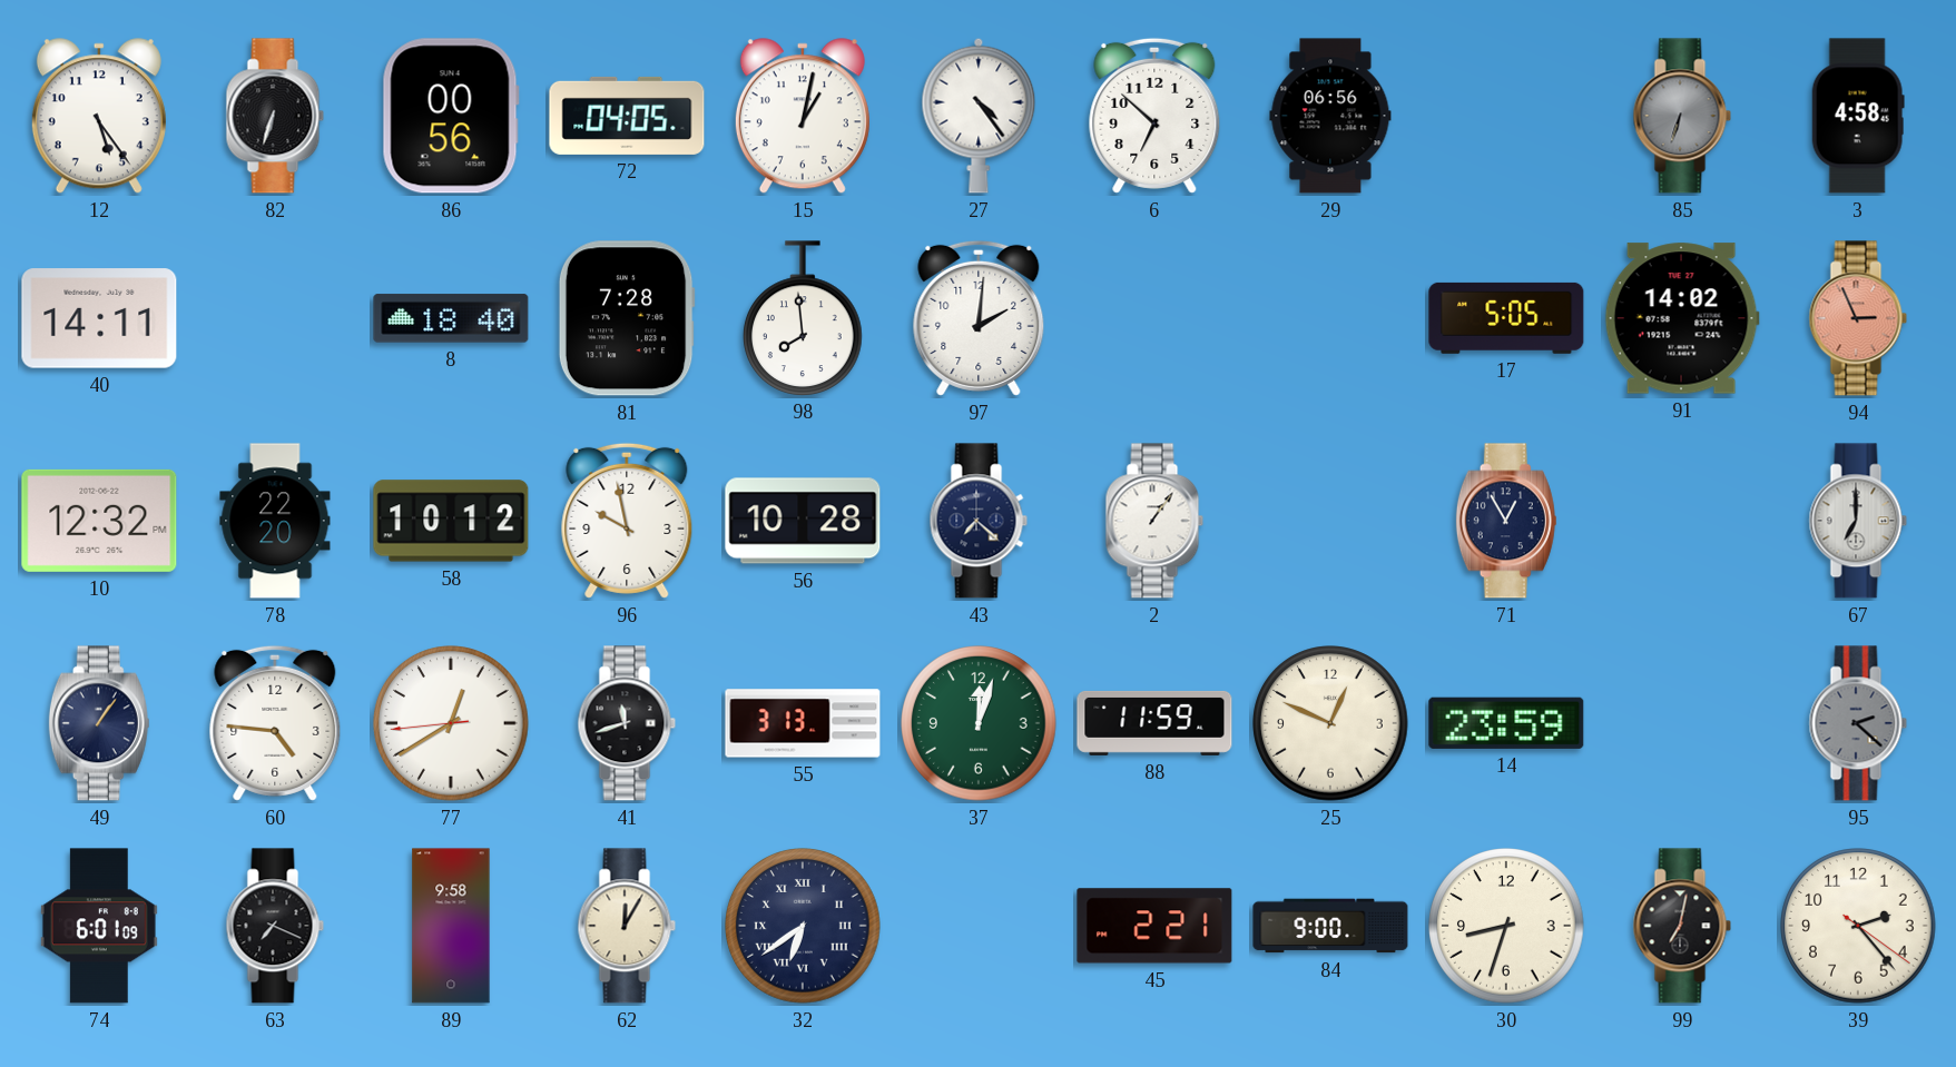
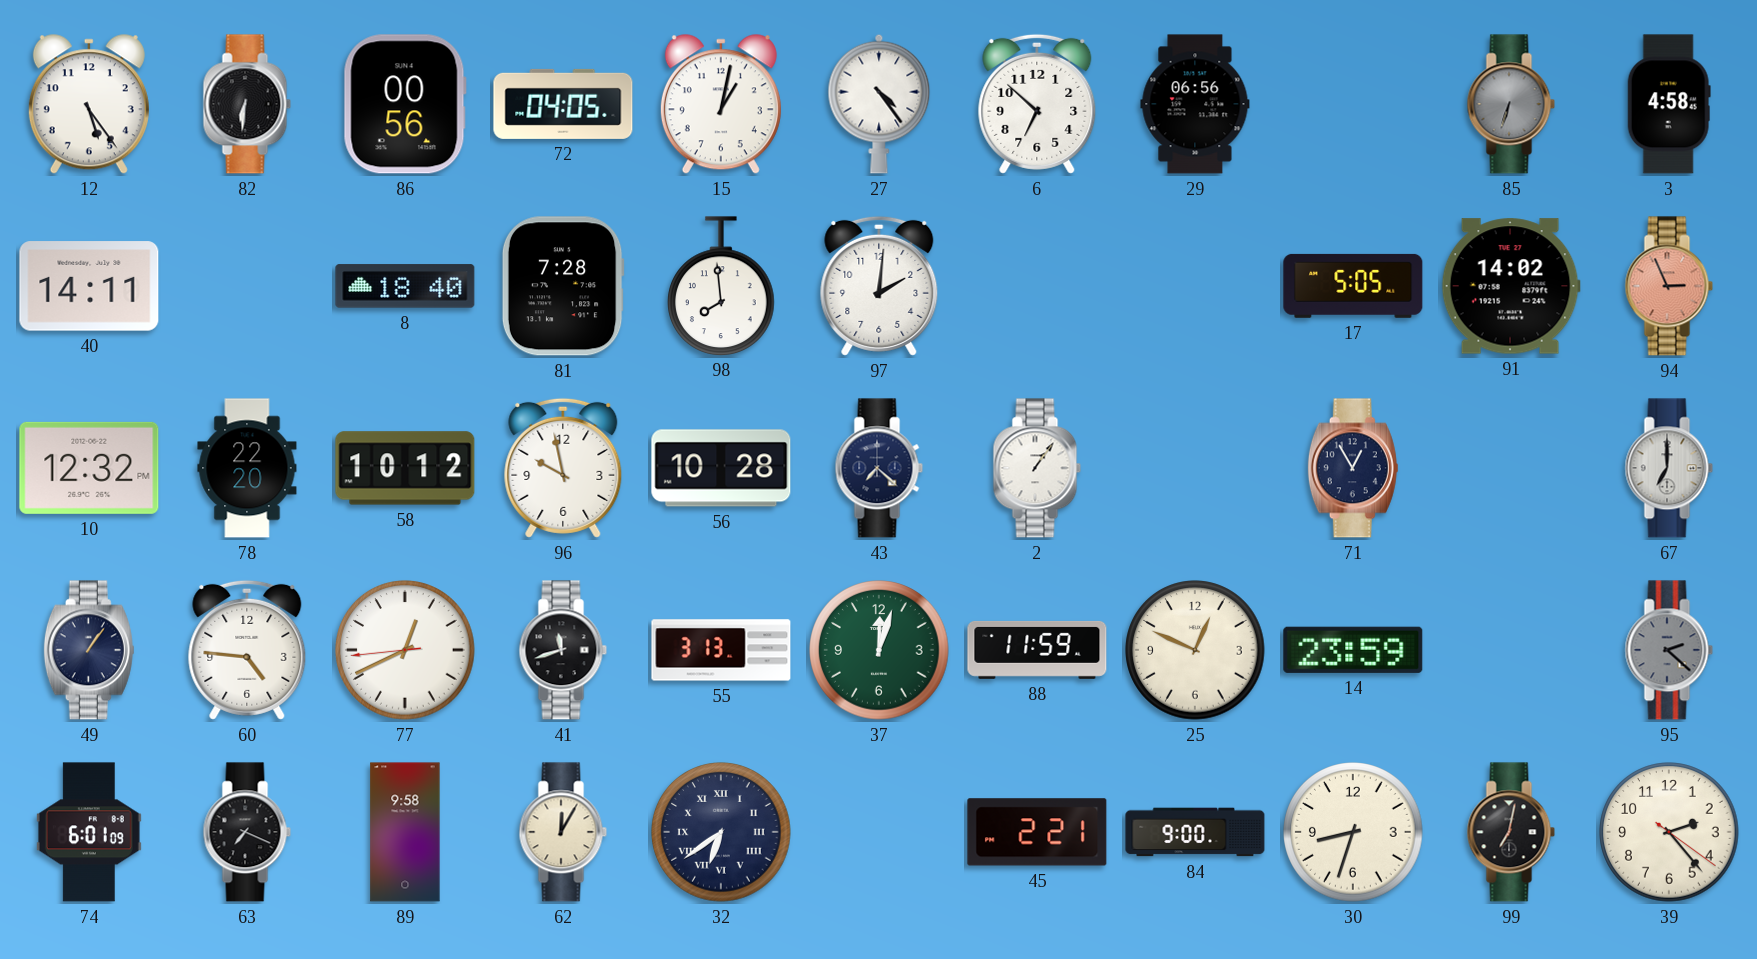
82: 6:33 -> 6:31 (247, 104)
77: 12:39 -> 12:40 (405, 650)
